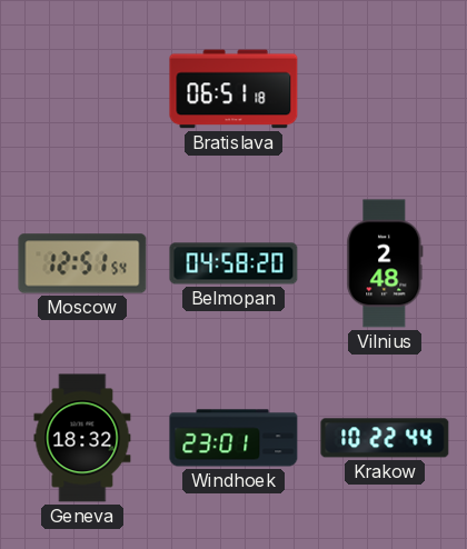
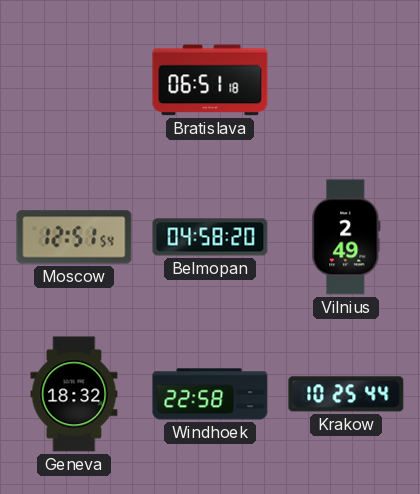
Vilnius: 2:48 -> 2:49 (346, 237)
Windhoek: 23:01 -> 22:58 (210, 394)
Krakow: 10:22 -> 10:25 (346, 394)
